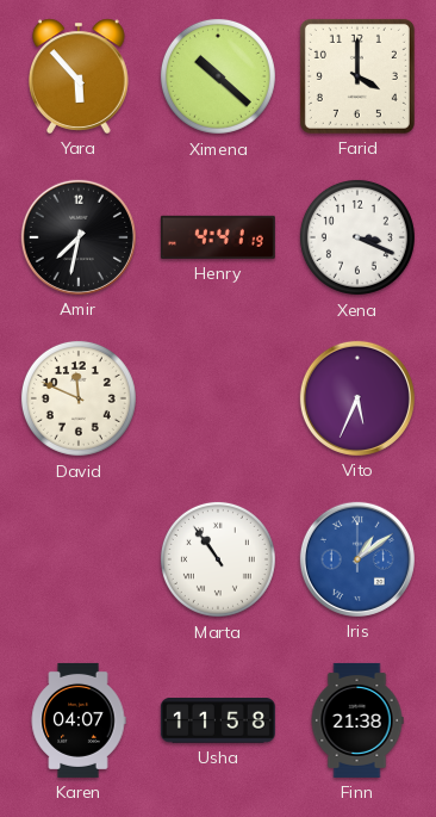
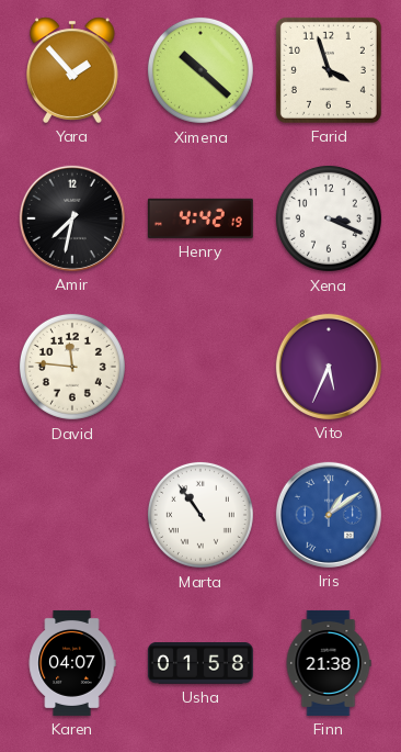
Yara: 5:53 -> 1:53 (73, 70)
Farid: 4:00 -> 3:57 (329, 70)
Henry: 4:41 -> 4:42 (200, 218)
David: 11:49 -> 11:46 (72, 367)
Usha: 11:58 -> 01:58 (200, 664)
